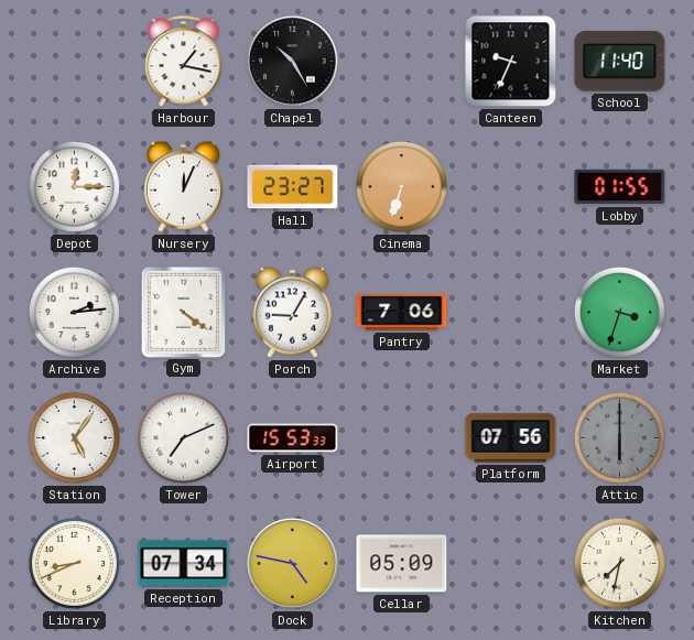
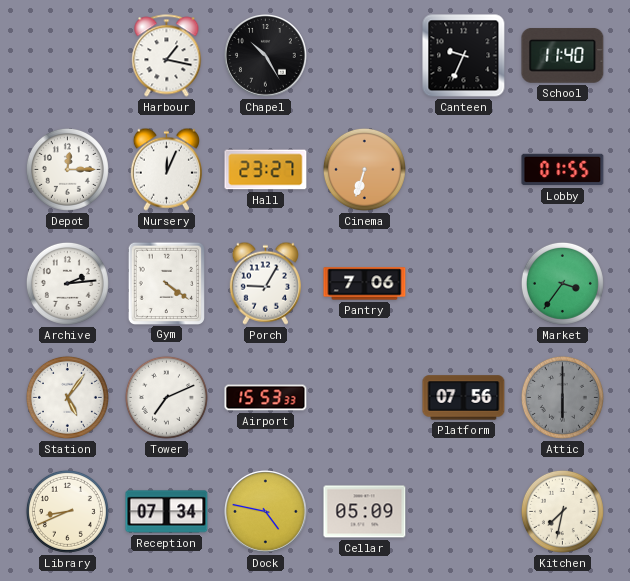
Market: 3:33 -> 3:36 (562, 283)
